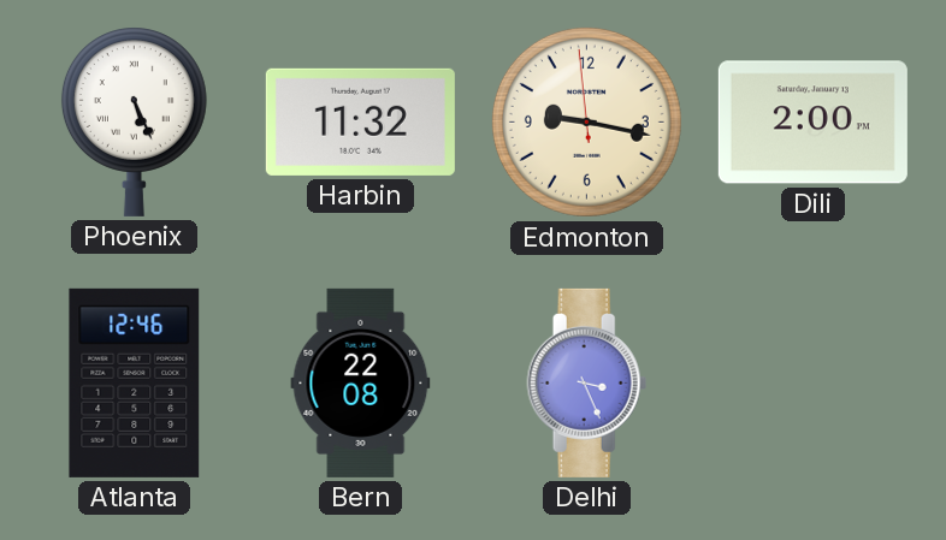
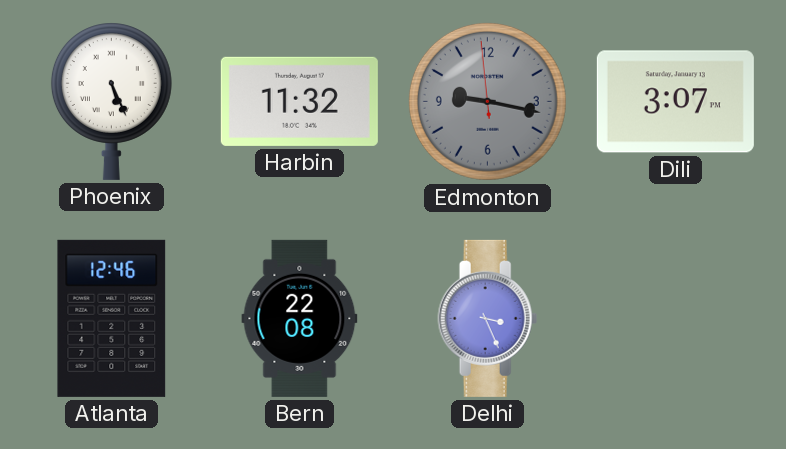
Edmonton dial: cream -> grey (487, 101)
Dili: 2:00 -> 3:07 (675, 102)
